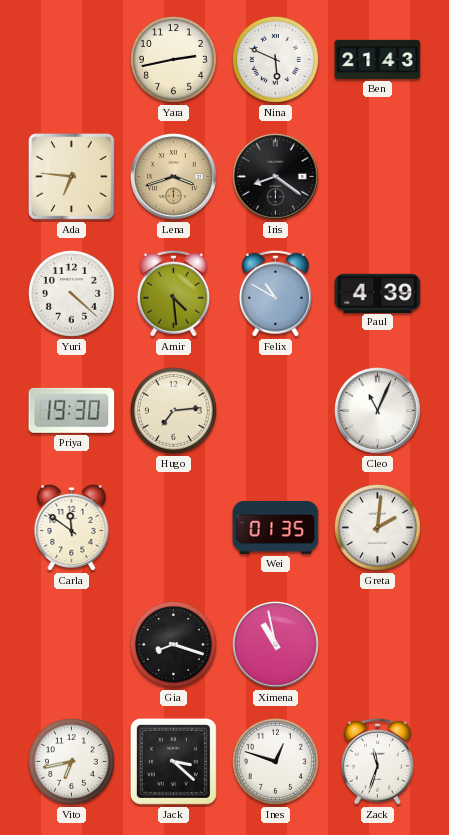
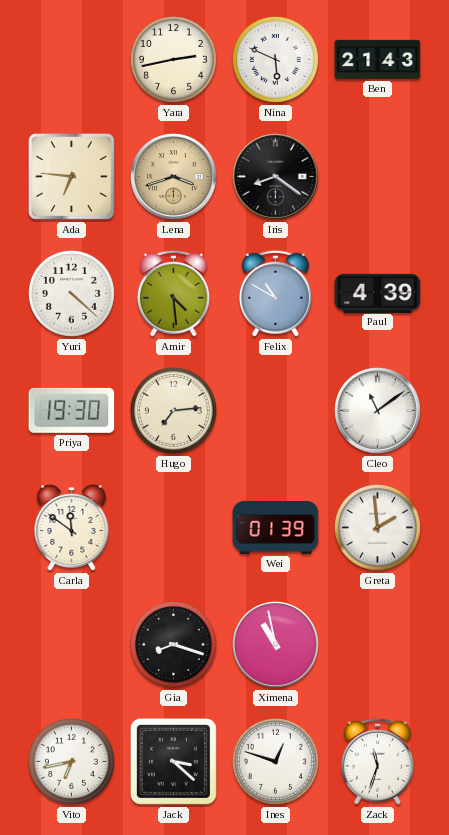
Cleo: 11:04 -> 11:09 (378, 411)
Wei: 01:35 -> 01:39 (276, 527)
Greta: 2:01 -> 1:59 (377, 527)
